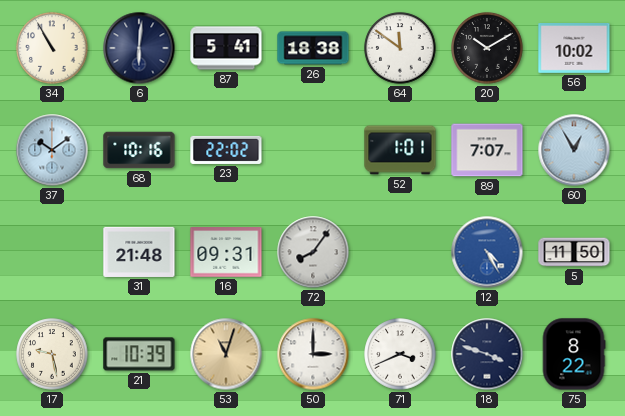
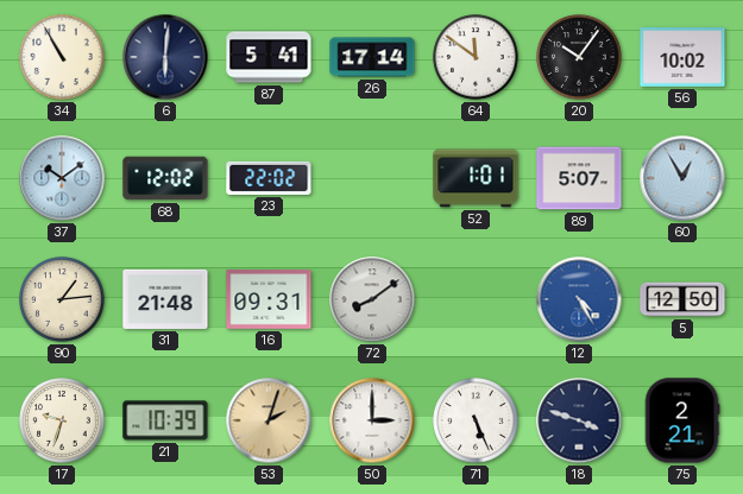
26: 18:38 -> 17:14 (372, 57)
20: 10:10 -> 10:06 (579, 57)
68: 10:16 -> 12:02 (165, 178)
89: 7:07 -> 5:07 (579, 178)
90: none -> 1:14 (62, 299)
72: 8:06 -> 8:09 (372, 299)
5: 11:50 -> 12:50 (682, 299)
17: 9:28 -> 9:33 (62, 420)
53: 11:03 -> 2:03 (269, 420)
71: 3:41 -> 5:26 (476, 420)
75: 8:22 -> 2:21 (682, 420)
